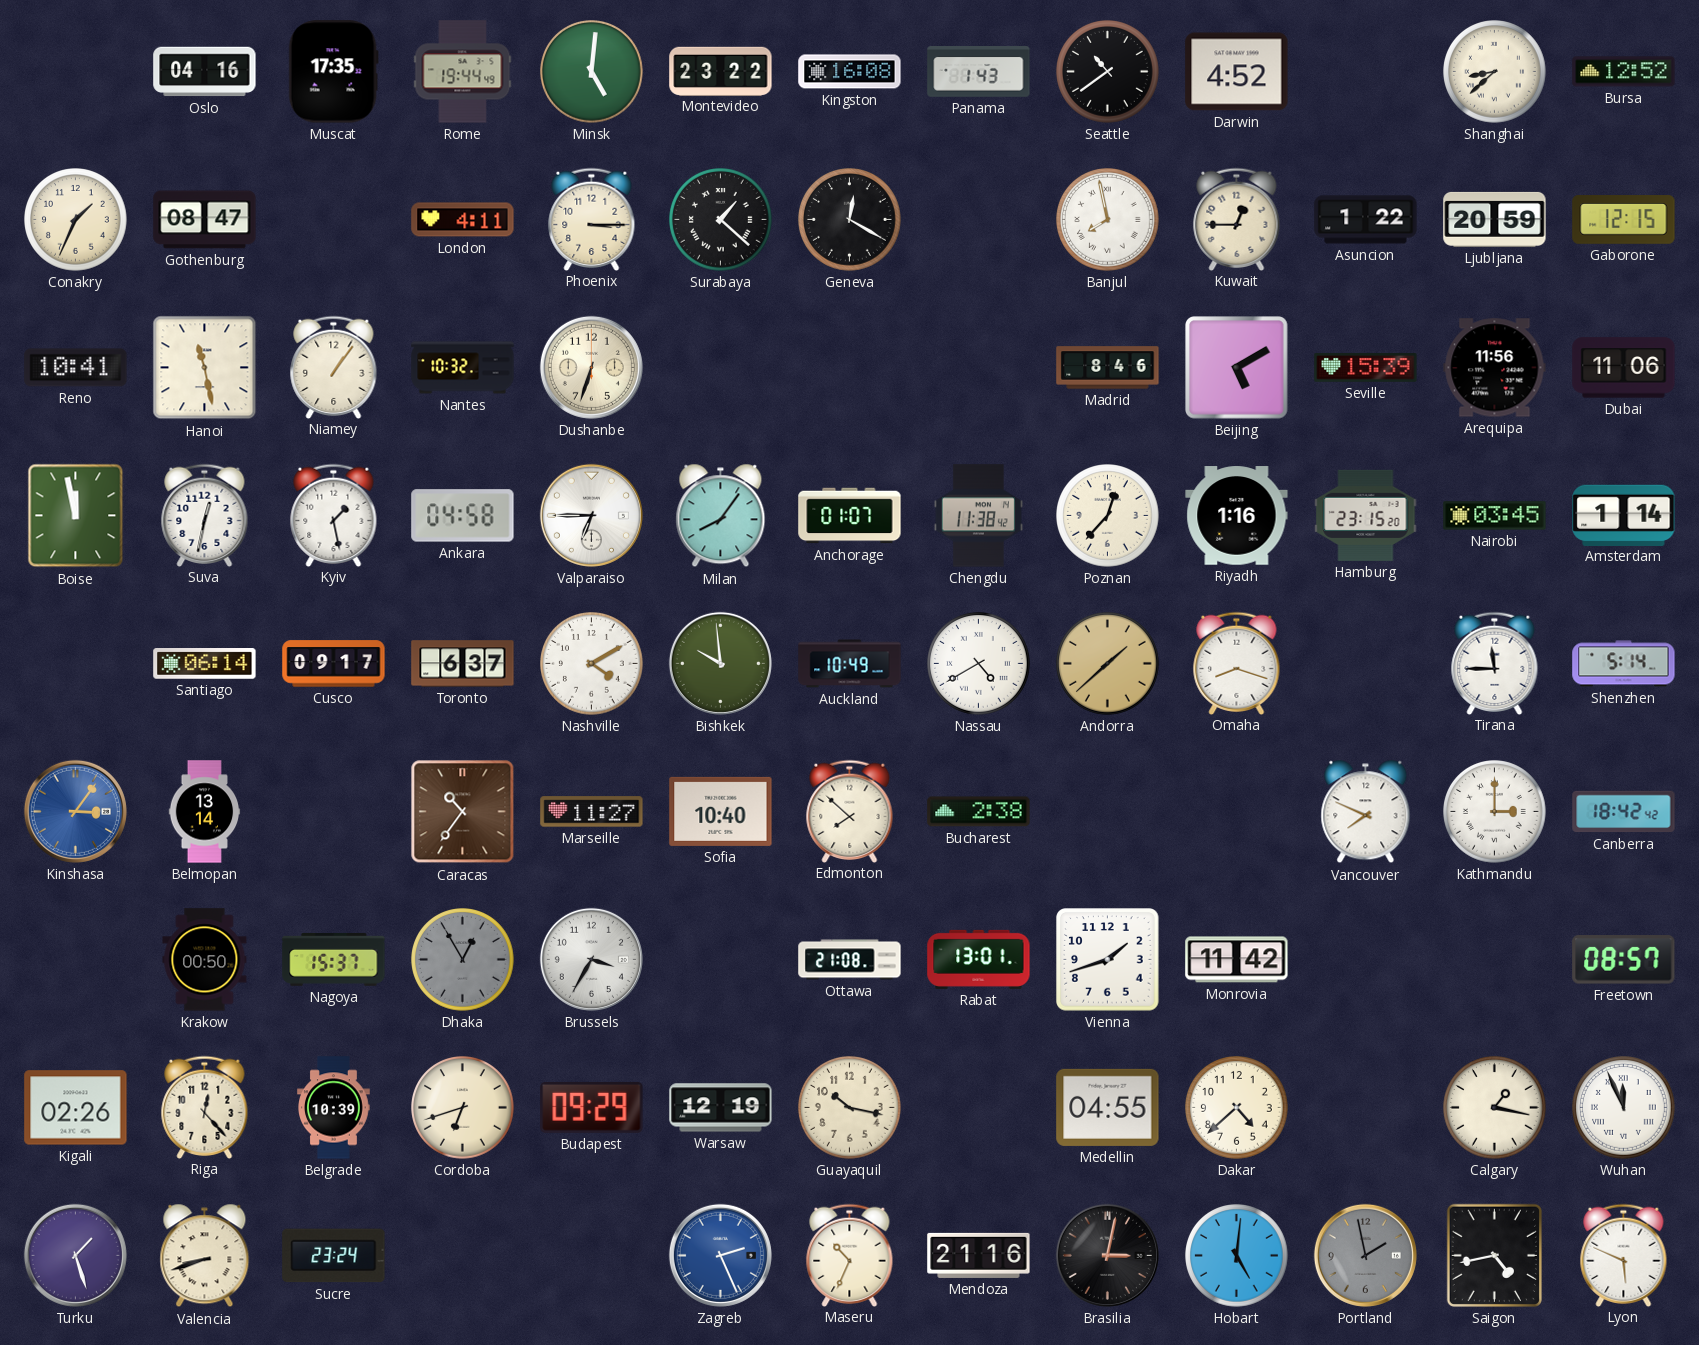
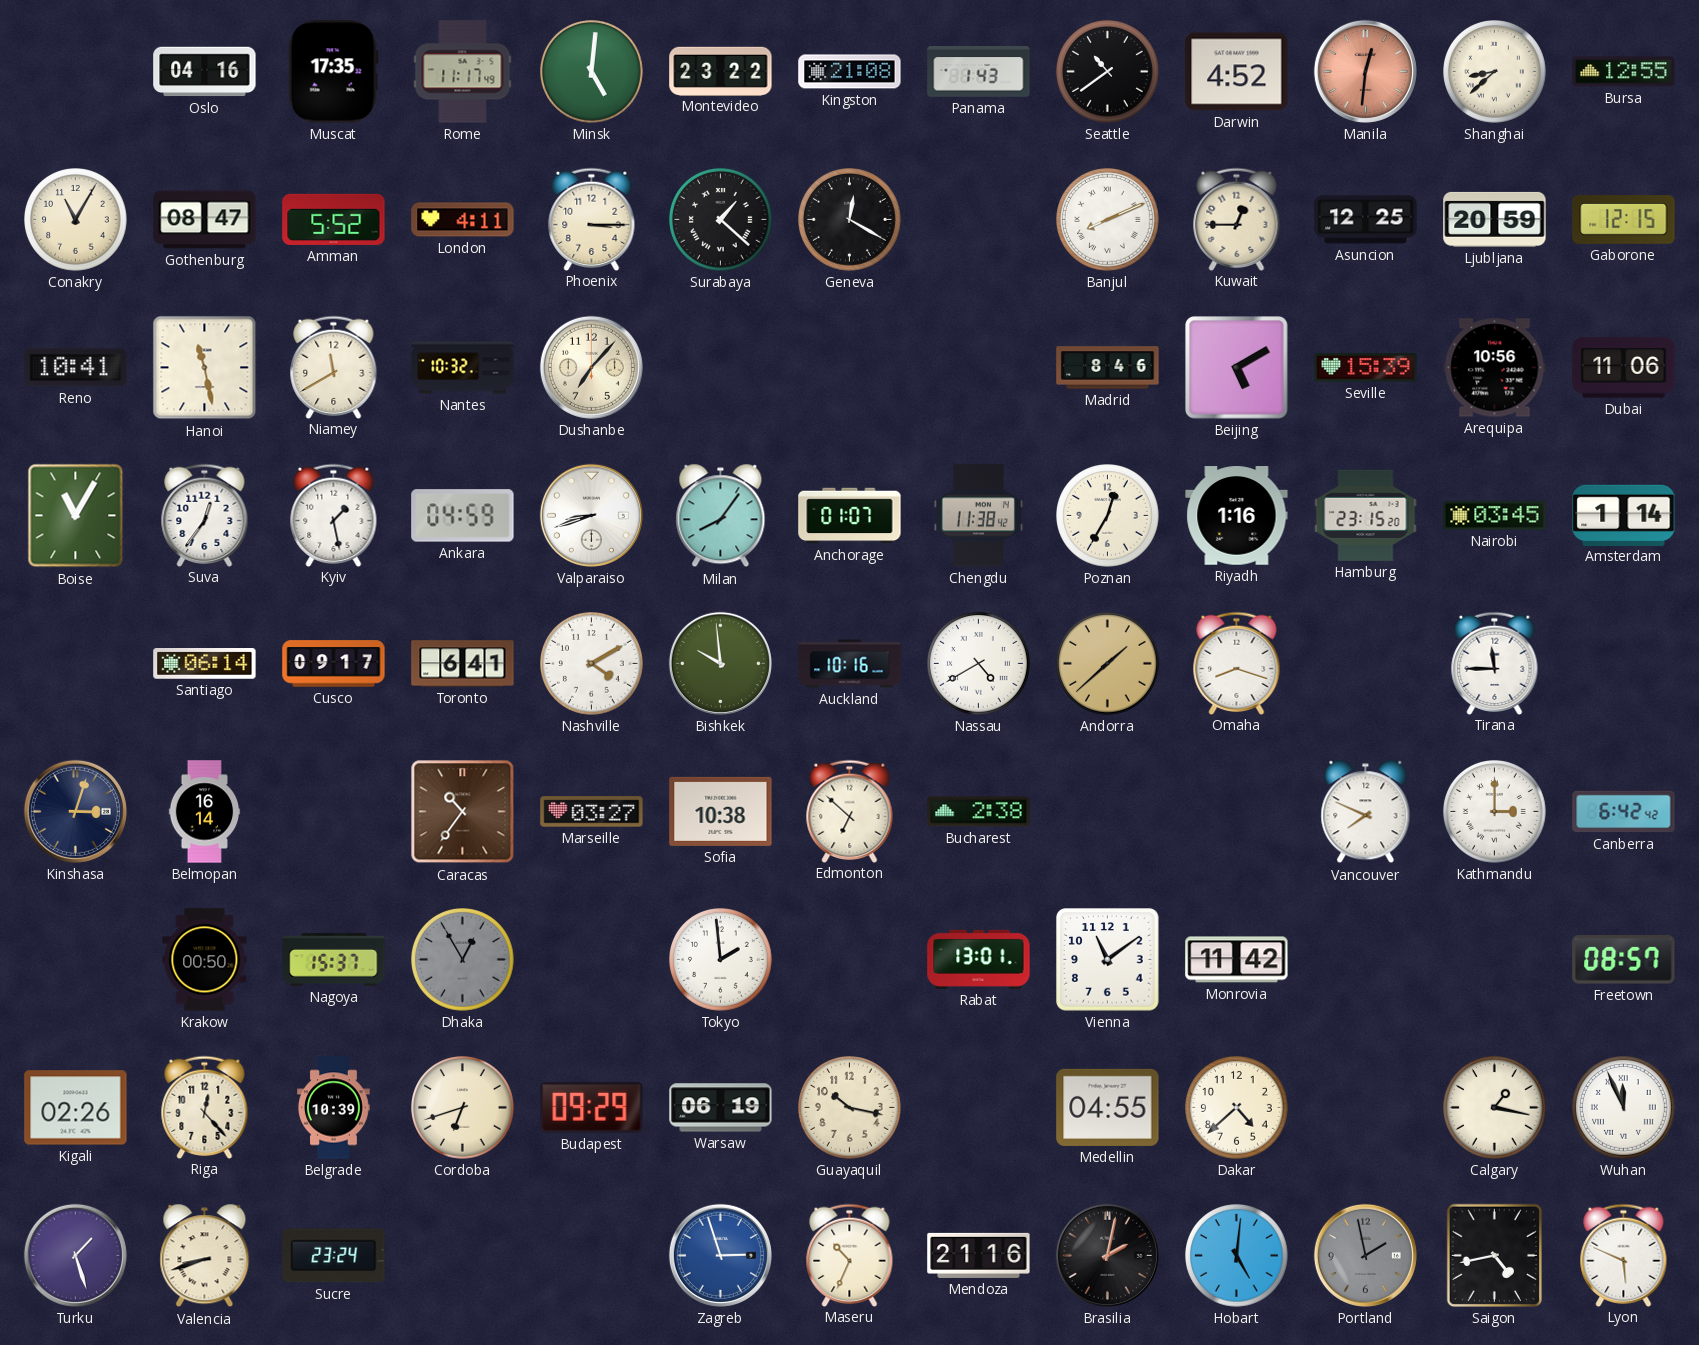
Rome: 19:44 -> 11:17 (463, 72)
Kingston: 16:08 -> 21:08 (850, 72)
Manila: none -> 12:31 (1365, 71)
Bursa: 12:52 -> 12:55 (1624, 72)
Conakry: 1:34 -> 11:05 (76, 220)
Amman: none -> 5:52 (334, 219)
Banjul: 7:58 -> 8:11 (1108, 220)
Asuncion: 1:22 -> 12:25 (1366, 220)
Niamey: 1:06 -> 11:40 (334, 367)
Dushanbe: 6:33 -> 7:07 (591, 367)
Arequipa: 11:56 -> 10:56 (1495, 368)
Boise: 11:58 -> 11:05 (76, 516)
Suva: 12:32 -> 12:36 (205, 515)
Ankara: 04:58 -> 04:59 (463, 516)
Valparaiso: 6:45 -> 8:42 (591, 515)
Poznan: 12:37 -> 12:35 (1108, 516)
Toronto: 6:37 -> 6:41 (463, 664)
Auckland: 10:49 -> 10:16 (850, 664)
Shenzhen: 5:14 -> none (1624, 664)
Kinshasa: 3:06 -> 3:03 (75, 811)
Kinshasa dial: blue -> navy (75, 811)
Belmopan: 13:14 -> 16:14 (205, 812)
Marseille: 11:27 -> 03:27 (592, 812)
Sofia: 10:40 -> 10:38 (721, 811)
Edmonton: 7:52 -> 6:52 (850, 811)
Canberra: 18:42 -> 6:42 (1624, 812)
Brussels: 3:35 -> none (591, 959)
Tokyo: none -> 1:59 (721, 960)
Ottawa: 21:08 -> none (850, 960)
Vienna: 1:42 -> 11:09 (1108, 960)
Warsaw: 12:19 -> 06:19 (721, 1108)
Zagreb: 2:26 -> 2:57 (720, 1255)
Brasilia: 3:02 -> 2:02 (1107, 1255)
